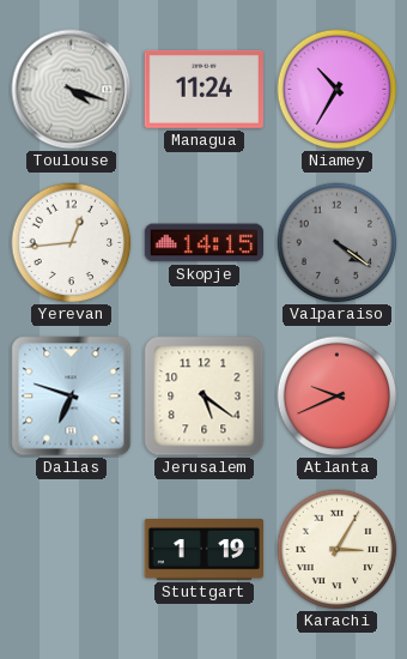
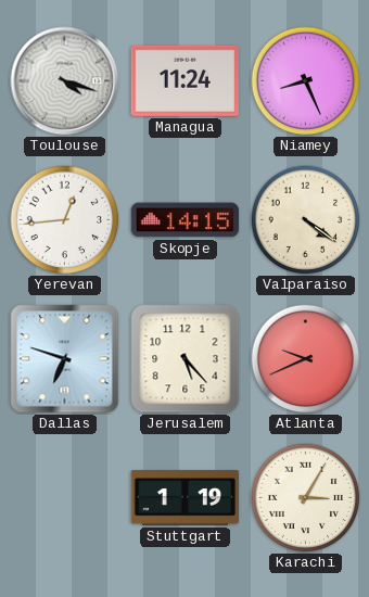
Niamey: 10:35 -> 8:26 (306, 81)
Valparaiso dial: grey -> cream (306, 220)
Jerusalem: 5:21 -> 5:23 (186, 359)
